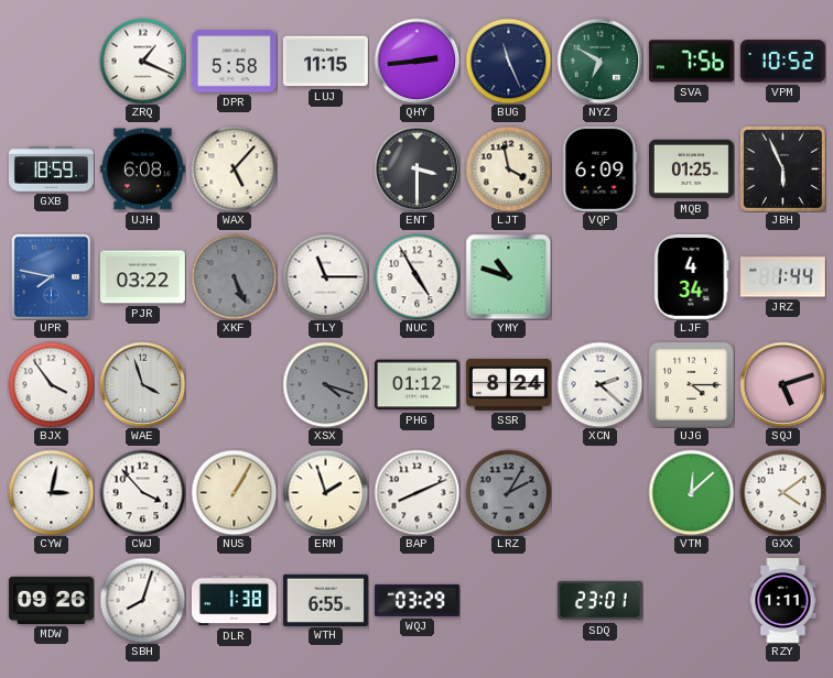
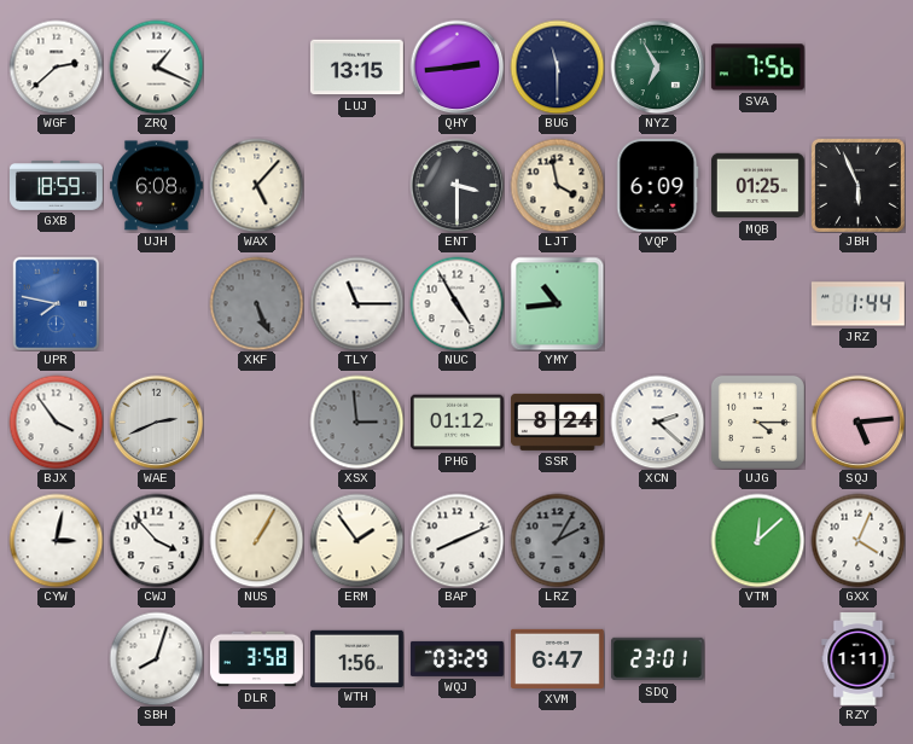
WGF: none -> 2:38 (56, 66)
DPR: 5:58 -> none (234, 62)
LUJ: 11:15 -> 13:15 (356, 68)
BUG: 11:26 -> 11:30 (557, 66)
NYZ: 6:50 -> 6:55 (657, 66)
VPM: 10:52 -> none (782, 62)
PJR: 03:22 -> none (142, 277)
YMY: 10:48 -> 10:44 (557, 303)
LJF: 4:34 -> none (692, 276)
WAE: 3:57 -> 2:41 (156, 422)
XSX: 4:18 -> 2:59 (356, 422)
SQJ: 5:12 -> 5:14 (857, 422)
ERM: 1:57 -> 1:54 (356, 540)
GXX: 4:09 -> 4:04 (857, 540)
MDW: 09:26 -> none (51, 600)
DLR: 1:38 -> 3:58 (256, 659)
WTH: 6:55 -> 1:56 (356, 658)
XVM: none -> 6:47 (557, 658)
